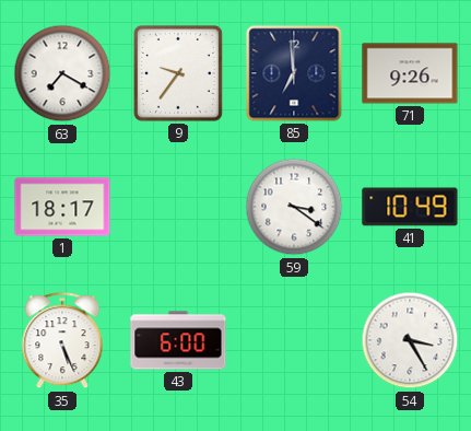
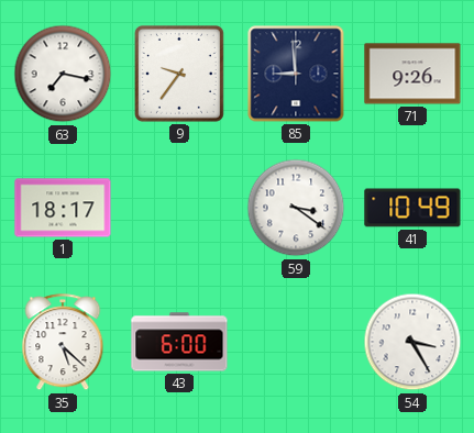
63: 7:20 -> 7:17 (63, 74)
85: 6:59 -> 8:59 (296, 74)
35: 5:26 -> 5:22 (63, 343)
